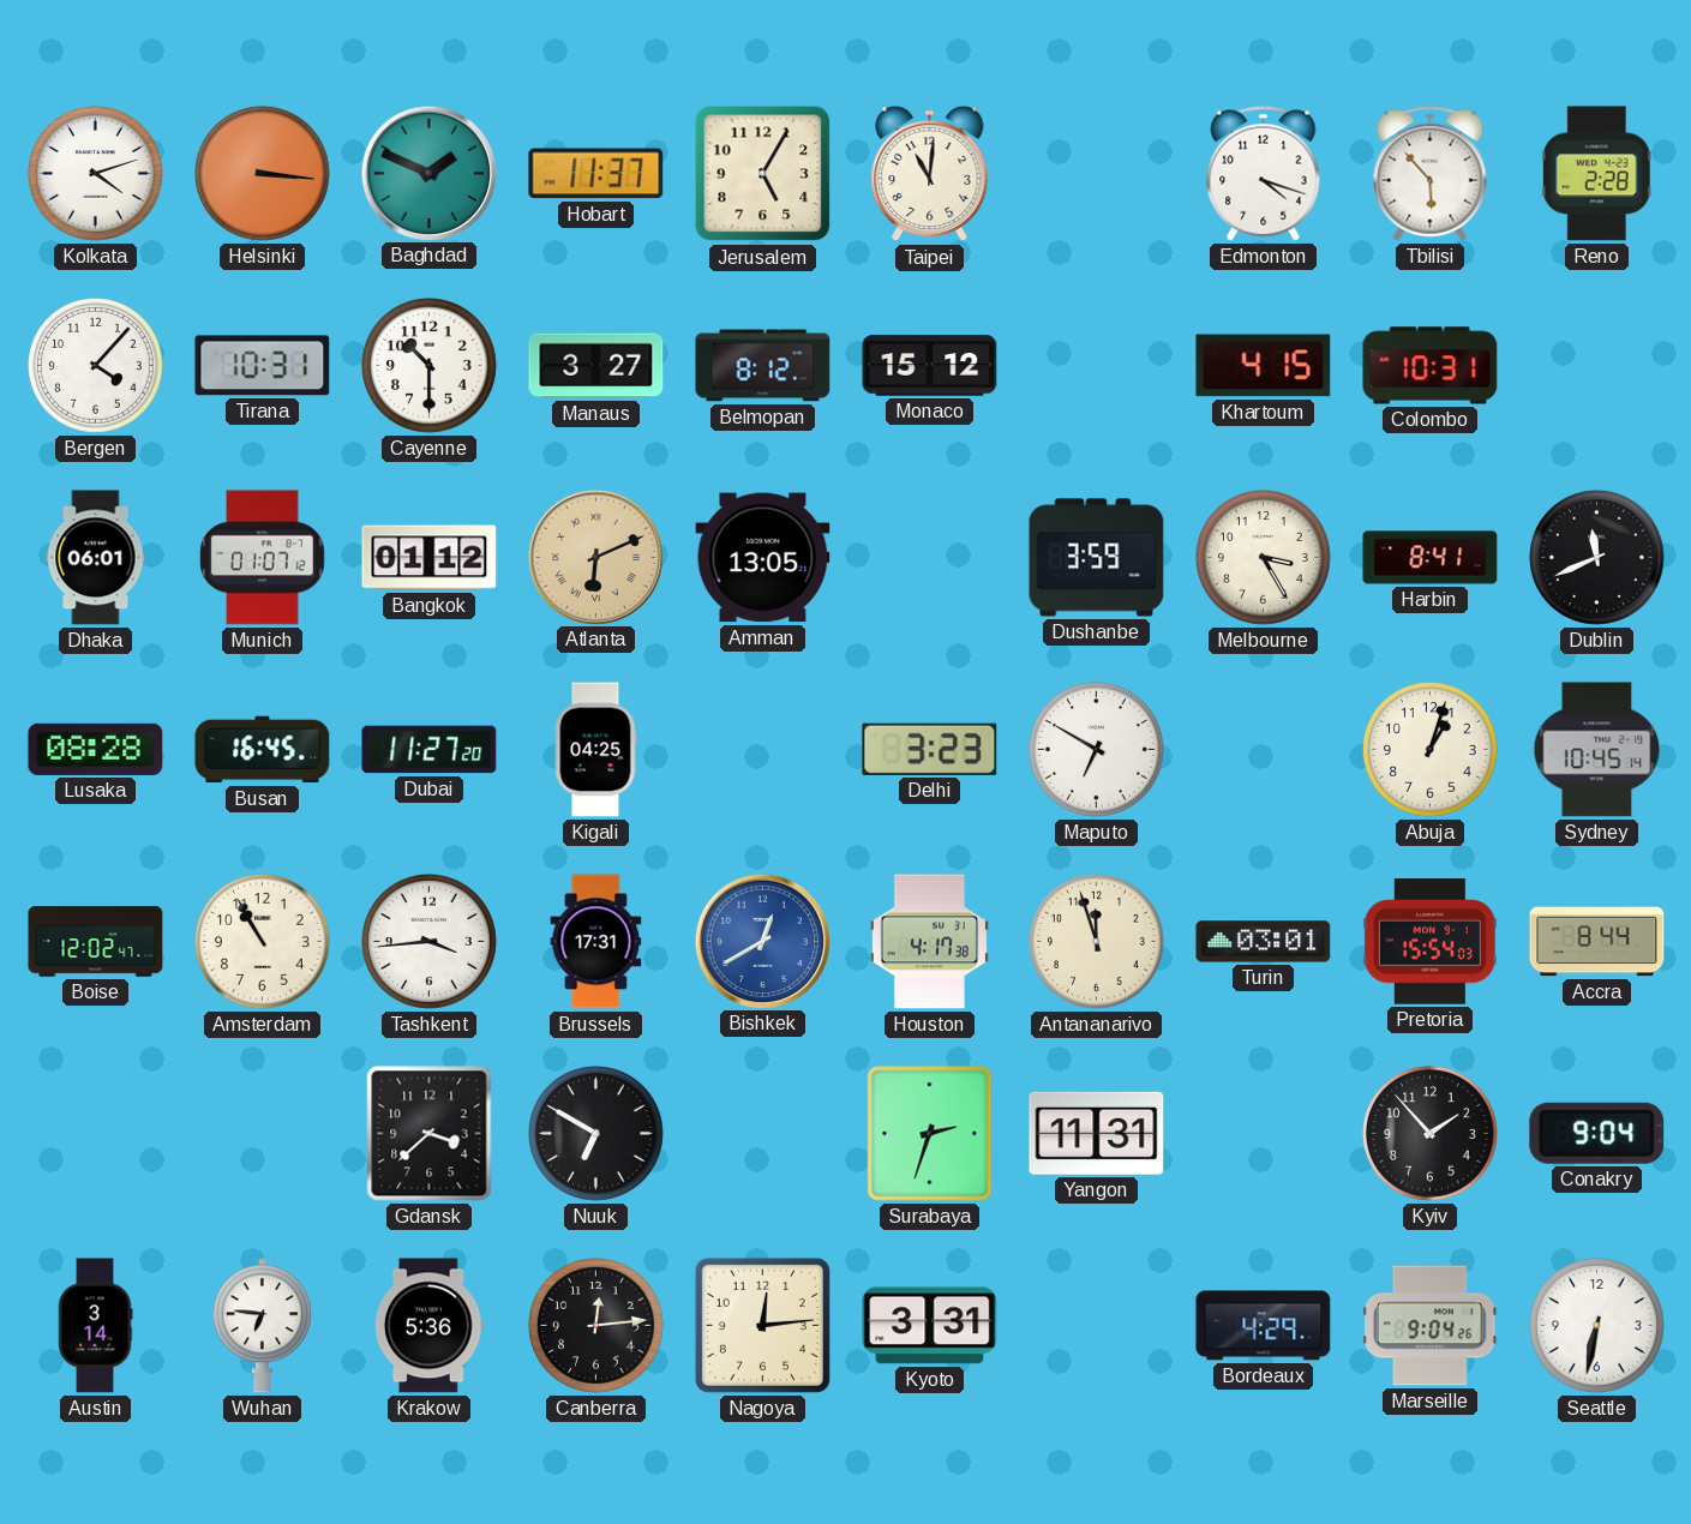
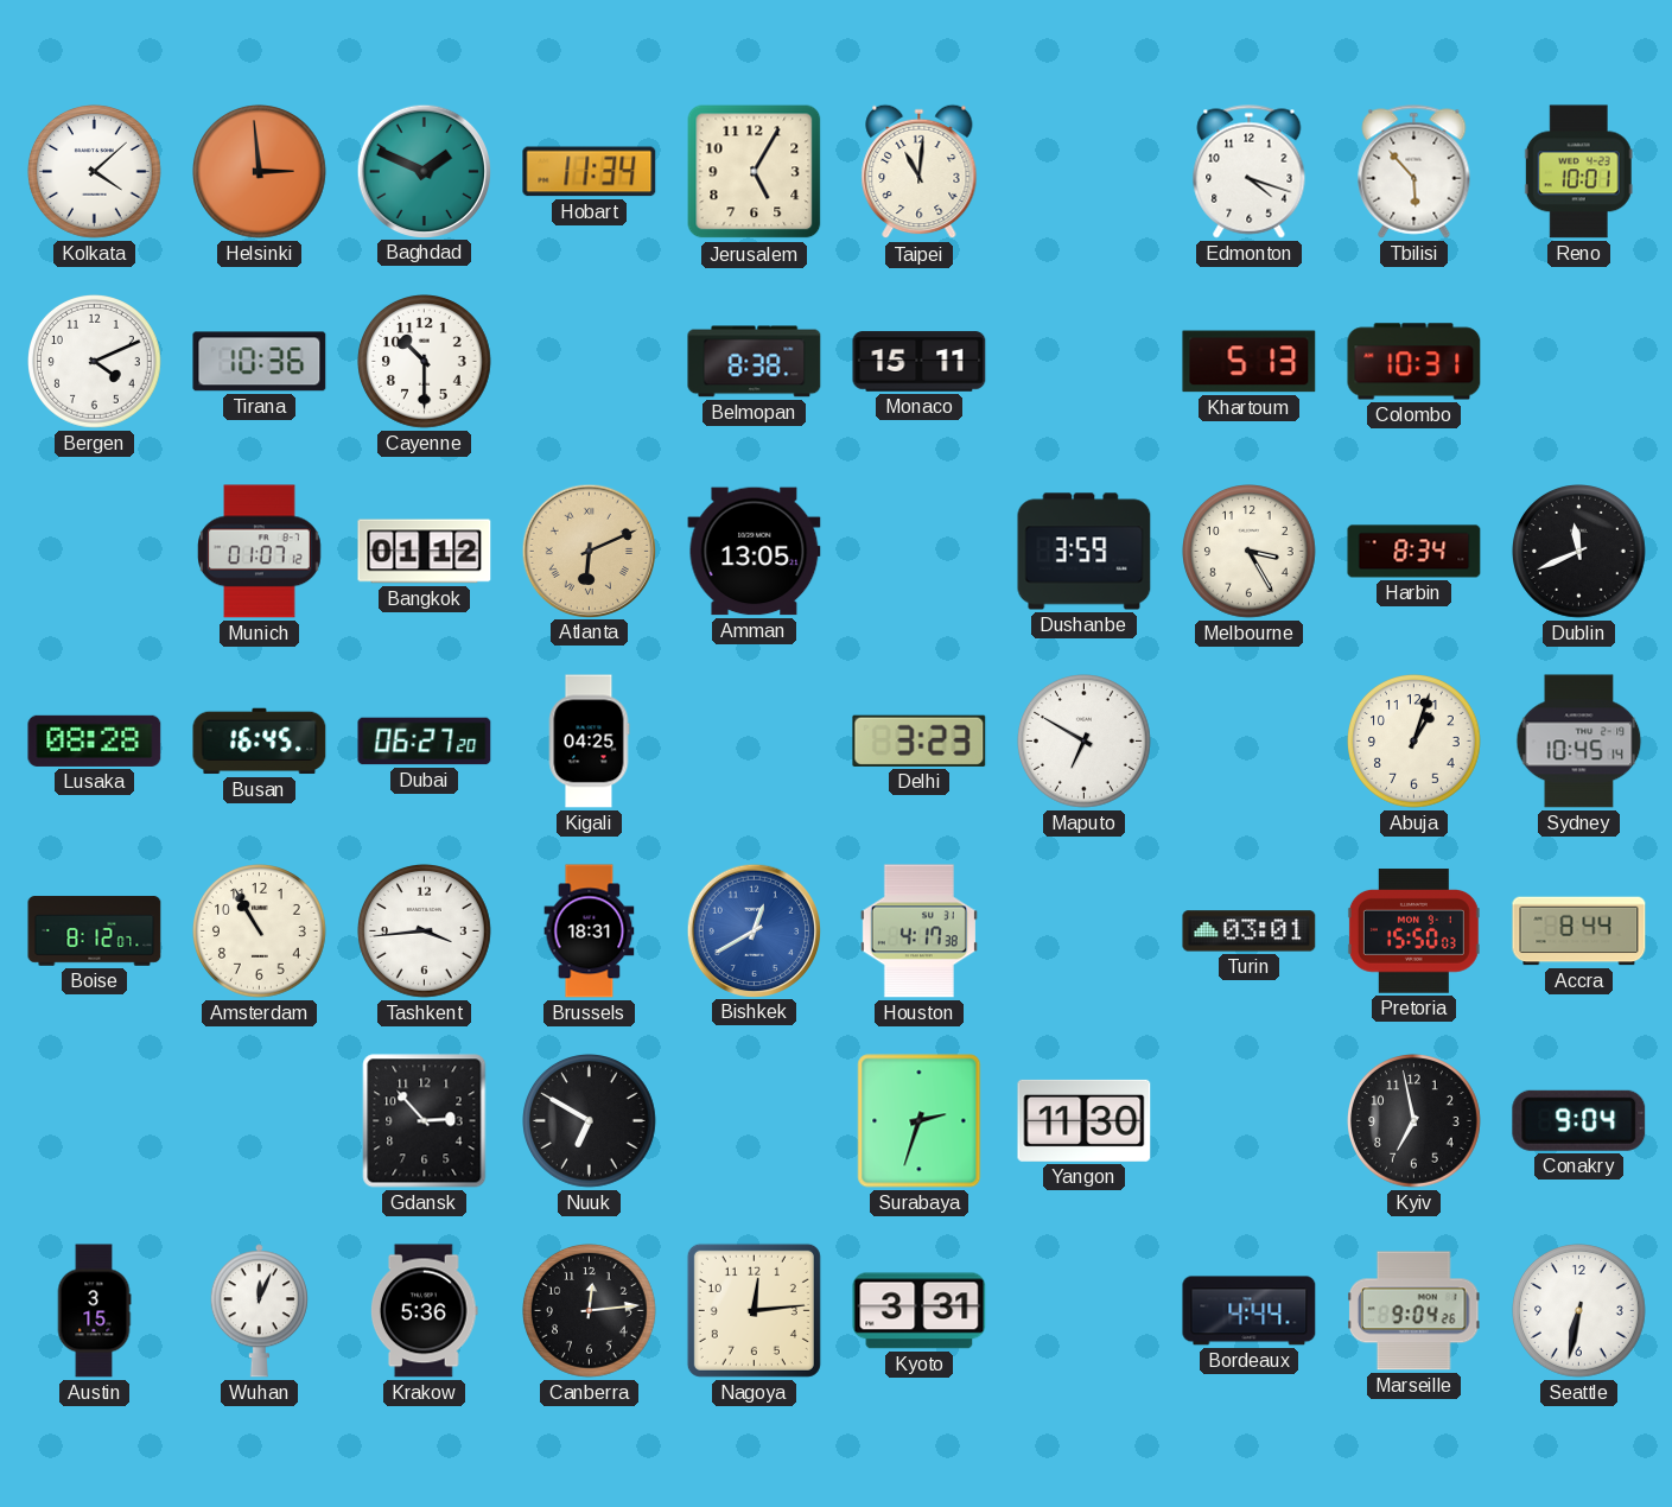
Kolkata: 4:12 -> 4:08 (95, 172)
Helsinki: 3:16 -> 2:59 (260, 172)
Hobart: 11:37 -> 11:34 (590, 172)
Reno: 2:28 -> 10:01 (1578, 172)
Bergen: 4:07 -> 4:11 (95, 362)
Tirana: 10:31 -> 10:36 (260, 362)
Manaus: 3:27 -> none (596, 366)
Belmopan: 8:12 -> 8:38 (755, 362)
Monaco: 15:12 -> 15:11 (920, 362)
Khartoum: 4:15 -> 5:13 (1250, 362)
Dhaka: 06:01 -> none (96, 558)
Harbin: 8:41 -> 8:34 (1414, 552)
Dubai: 11:27 -> 06:27 (425, 742)
Boise: 12:02 -> 8:12 (95, 931)
Brussels: 17:31 -> 18:31 (590, 931)
Antananarivo: 11:57 -> none (1097, 942)
Pretoria: 15:54 -> 15:50 (1413, 931)
Gdansk: 3:38 -> 2:53 (425, 1121)
Yangon: 11:31 -> 11:30 (1085, 1120)
Kyiv: 1:53 -> 6:58 (1414, 1121)
Austin: 3:14 -> 3:15 (94, 1311)
Wuhan: 6:46 -> 12:04 (259, 1311)
Bordeaux: 4:29 -> 4:44 (1250, 1311)
